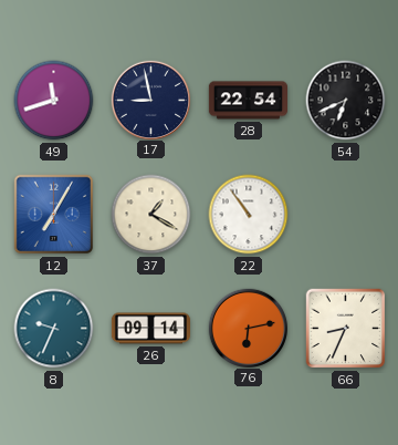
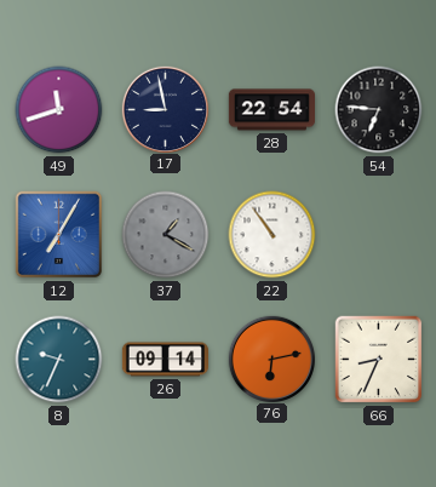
54: 6:41 -> 6:46 (379, 110)
37 dial: cream -> grey (166, 235)
